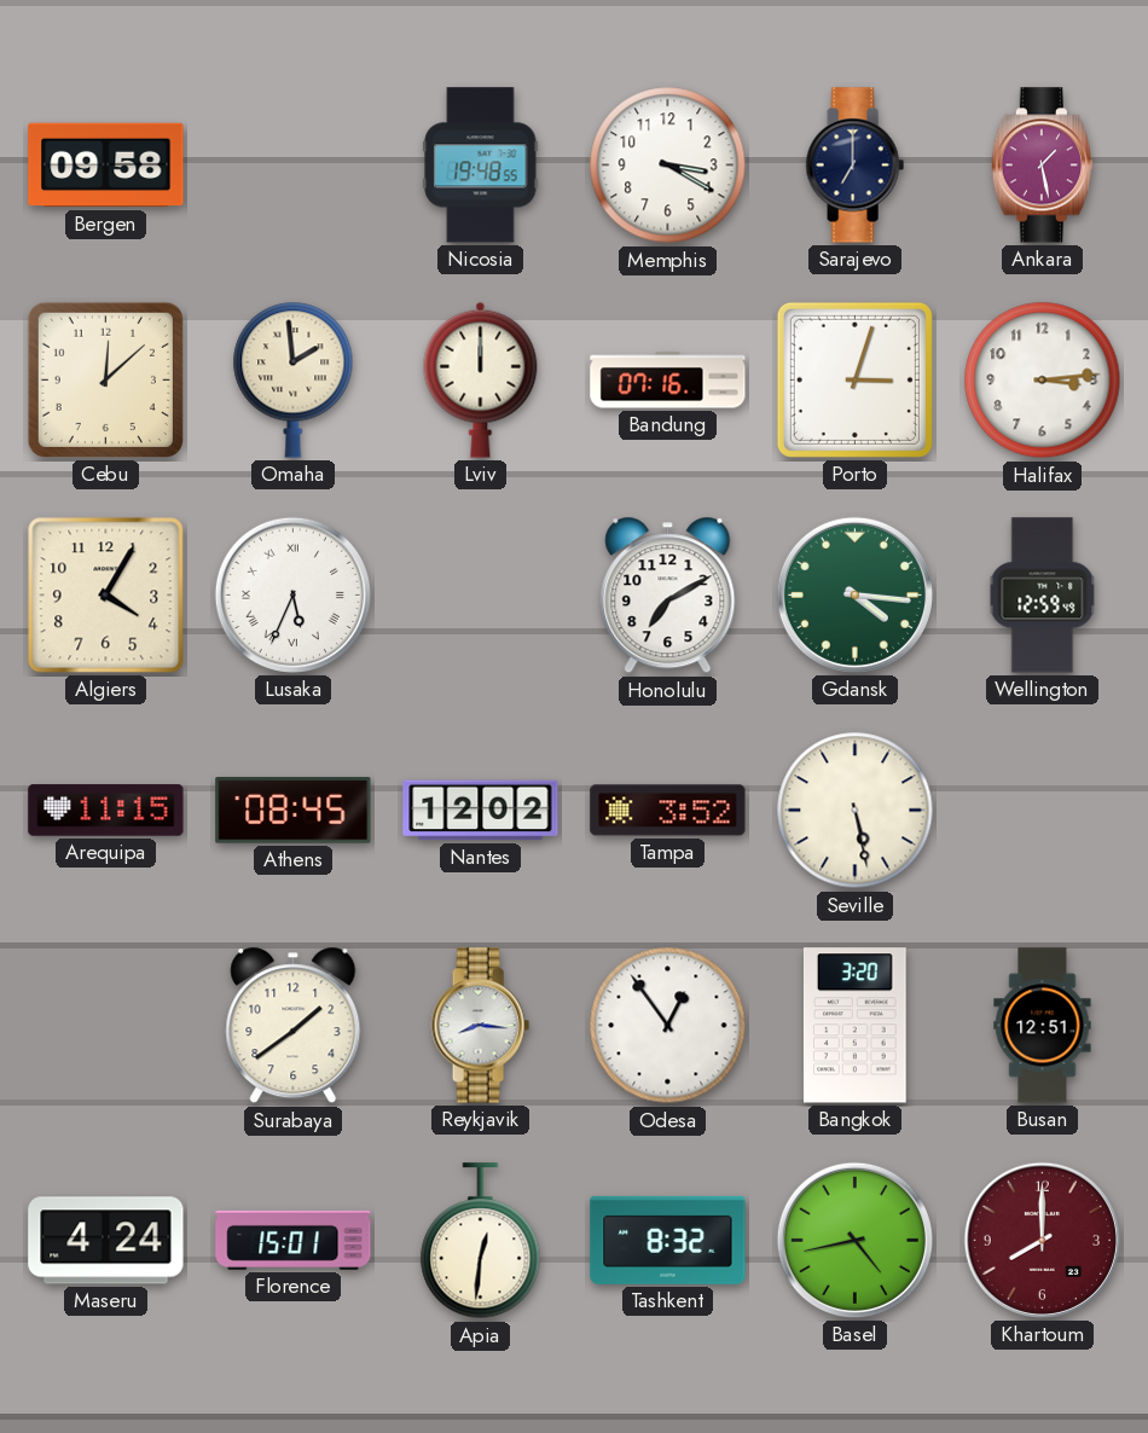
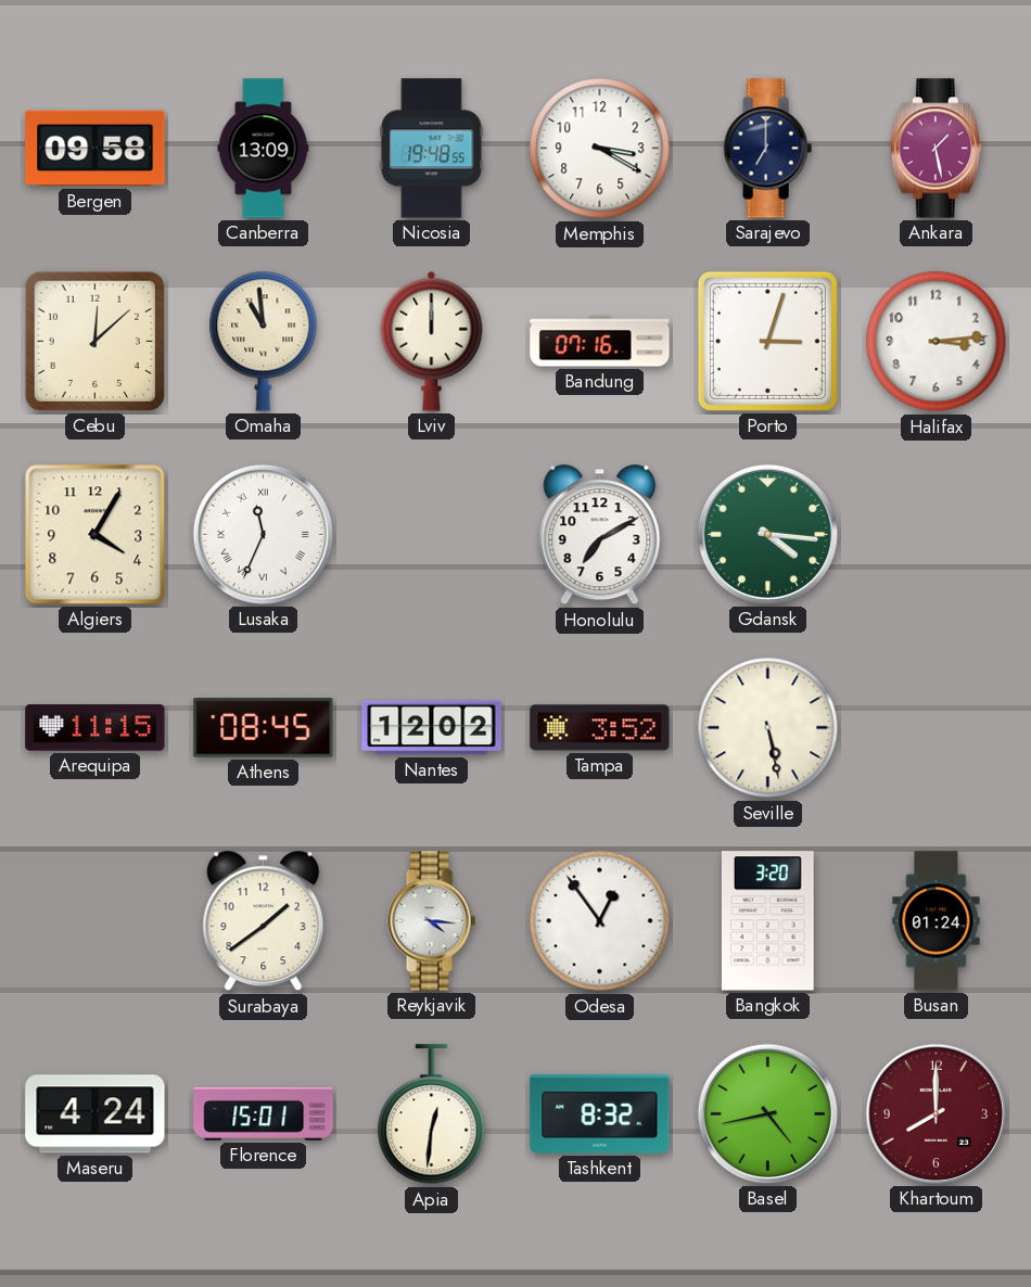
Canberra: none -> 13:09 (264, 149)
Omaha: 1:59 -> 10:59 (264, 341)
Lusaka: 5:34 -> 11:34 (263, 534)
Wellington: 12:59 -> none (1043, 596)
Reykjavik: 8:16 -> 4:16 (431, 921)
Busan: 12:51 -> 01:24 (937, 921)
